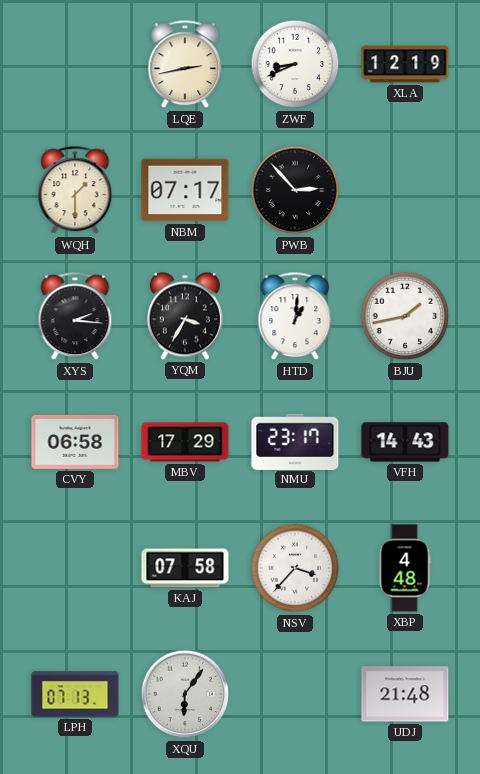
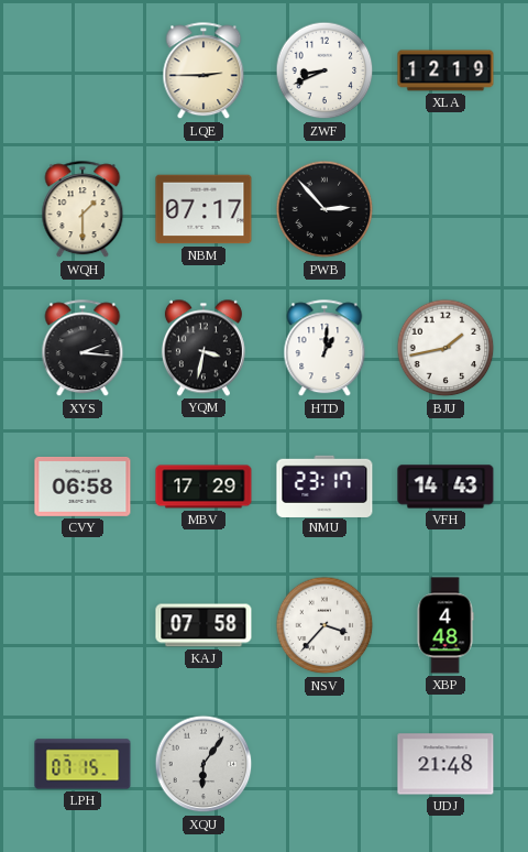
LQE: 2:43 -> 2:45 (204, 72)
YQM: 3:35 -> 3:32 (204, 348)
LPH: 07:13 -> 07:15 (82, 764)
